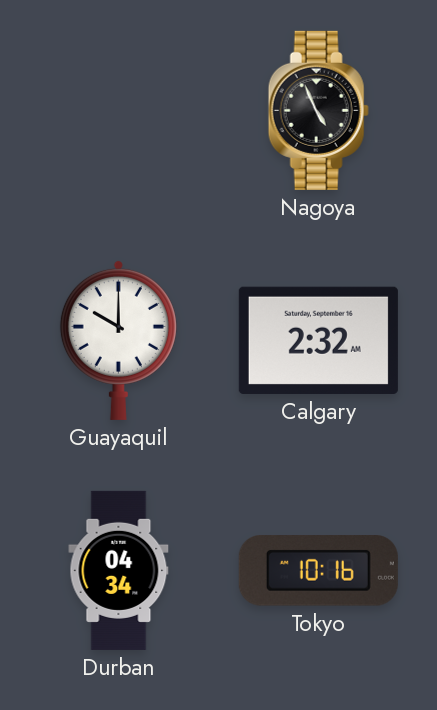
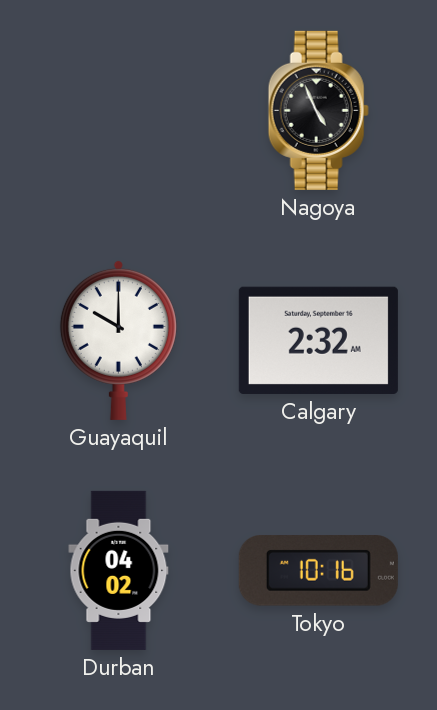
Durban: 04:34 -> 04:02 (119, 570)
